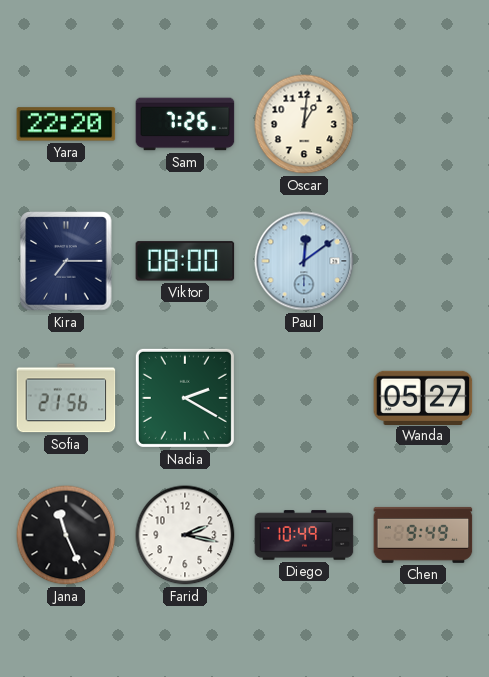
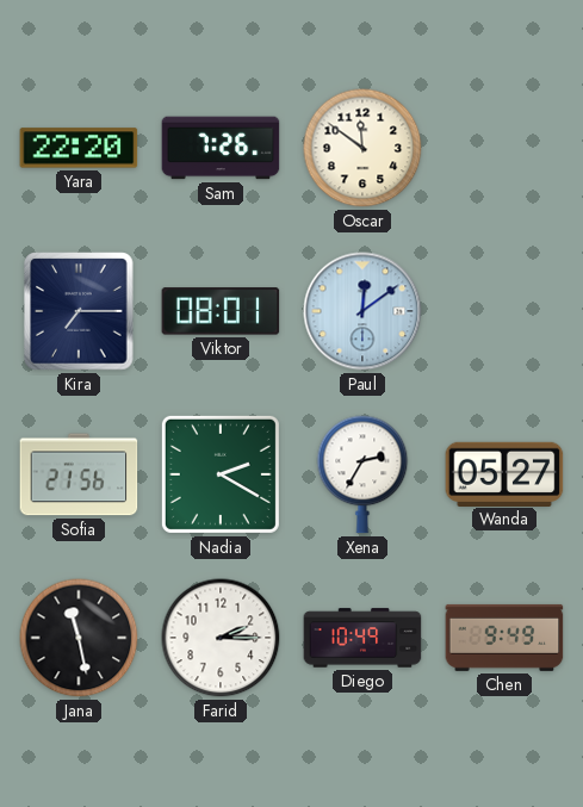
Oscar: 1:01 -> 11:51 (362, 148)
Viktor: 08:00 -> 08:01 (221, 311)
Xena: none -> 2:35 (362, 474)
Jana: 11:26 -> 11:28 (79, 638)
Farid: 2:17 -> 2:15 (221, 638)
